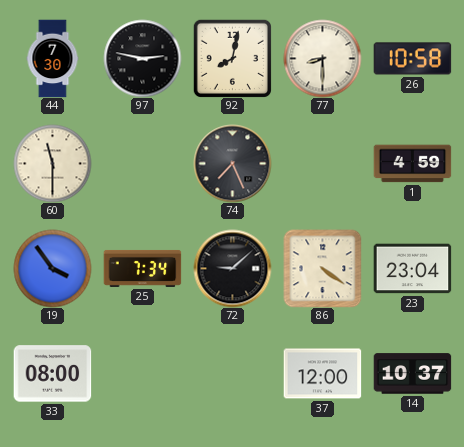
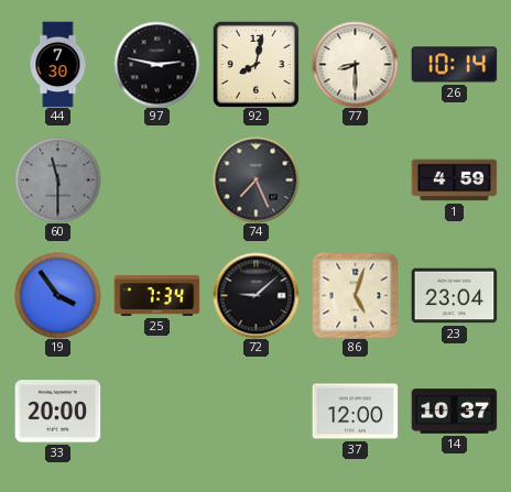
26: 10:58 -> 10:14 (454, 65)
60 dial: cream -> grey (57, 179)
86: 4:21 -> 5:03 (355, 295)
33: 08:00 -> 20:00 (57, 412)
